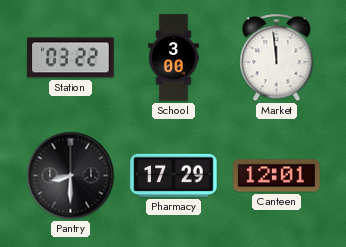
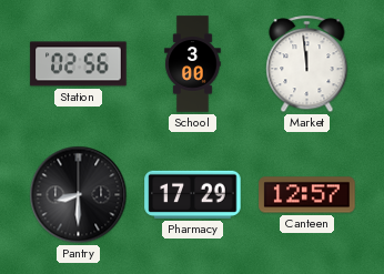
Station: 03:22 -> 02:56 (79, 64)
Canteen: 12:01 -> 12:57 (307, 195)
